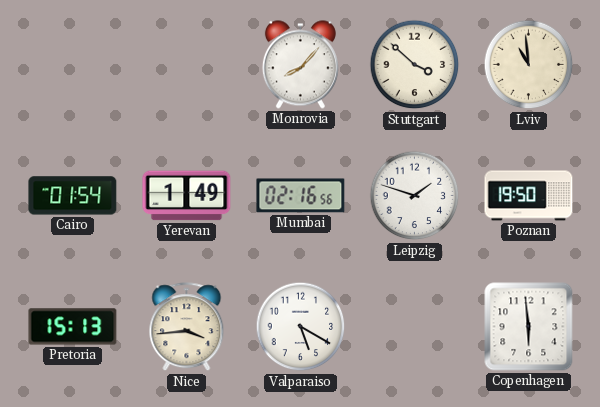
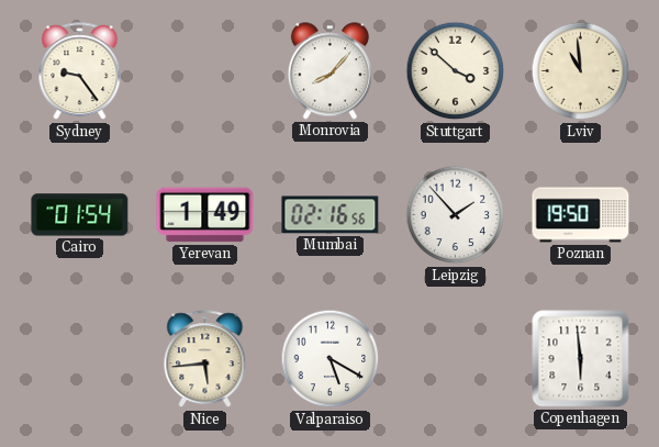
Sydney: none -> 9:24 (80, 71)
Leipzig: 1:48 -> 1:53 (456, 215)
Pretoria: 15:13 -> none (73, 327)
Nice: 3:44 -> 5:44 (205, 359)
